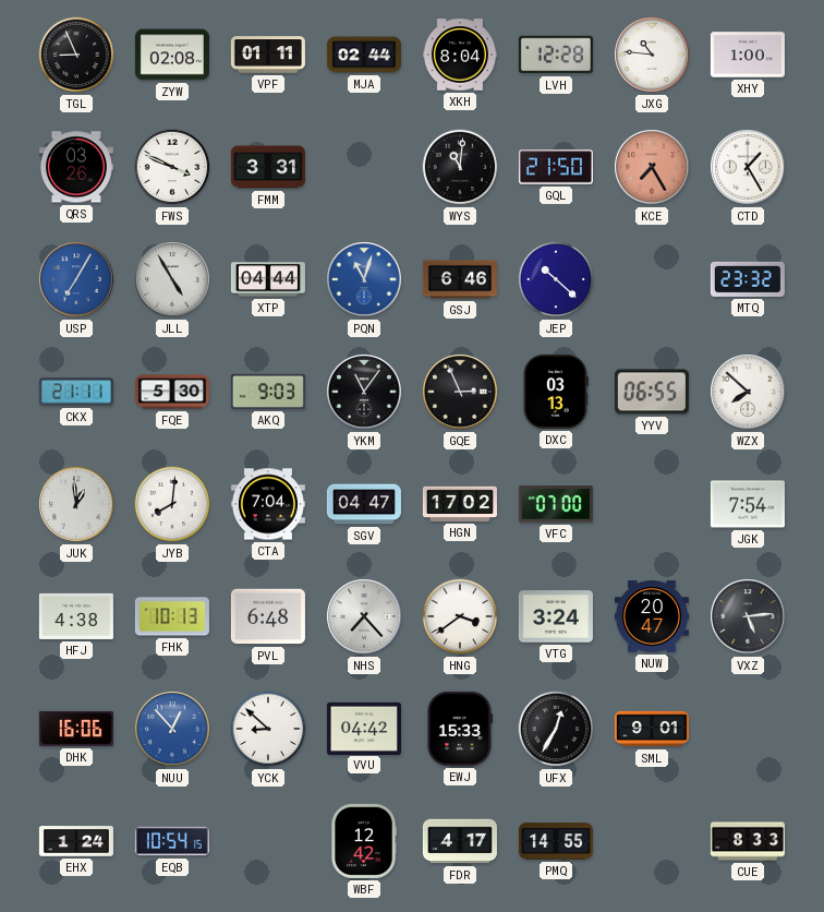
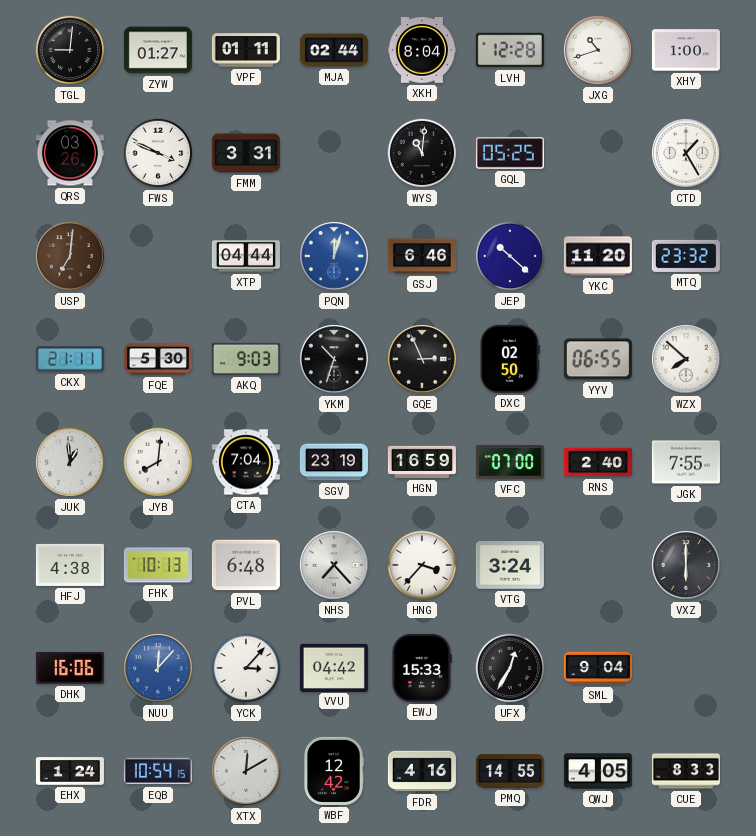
TGL: 8:56 -> 9:01 (70, 50)
ZYW: 02:08 -> 01:27 (158, 50)
JXG: 10:46 -> 10:42 (598, 50)
GQL: 21:50 -> 05:25 (510, 153)
KCE: 7:25 -> none (652, 167)
USP: 7:05 -> 7:01 (70, 256)
USP dial: blue -> brown (70, 256)
JLL: 4:55 -> none (172, 279)
PQN: 11:03 -> 12:03 (334, 256)
YKC: none -> 11:20 (598, 256)
YKM: 11:06 -> 10:33 (334, 359)
DXC: 03:13 -> 02:50 (510, 359)
SGV: 04:47 -> 23:19 (334, 462)
HGN: 17:02 -> 16:59 (422, 462)
RNS: none -> 2:40 (598, 462)
JGK: 7:54 -> 7:55 (686, 462)
HNG: 3:39 -> 3:37 (422, 565)
NUW: 20:47 -> none (652, 616)
VXZ: 5:14 -> 6:00 (686, 565)
NUU: 12:53 -> 12:07 (158, 668)
YCK: 8:52 -> 3:07 (246, 668)
SML: 9:01 -> 9:04 (598, 668)
XTX: none -> 12:10 (246, 771)
FDR: 4:17 -> 4:16 (422, 771)
QWJ: none -> 4:05 (598, 771)
